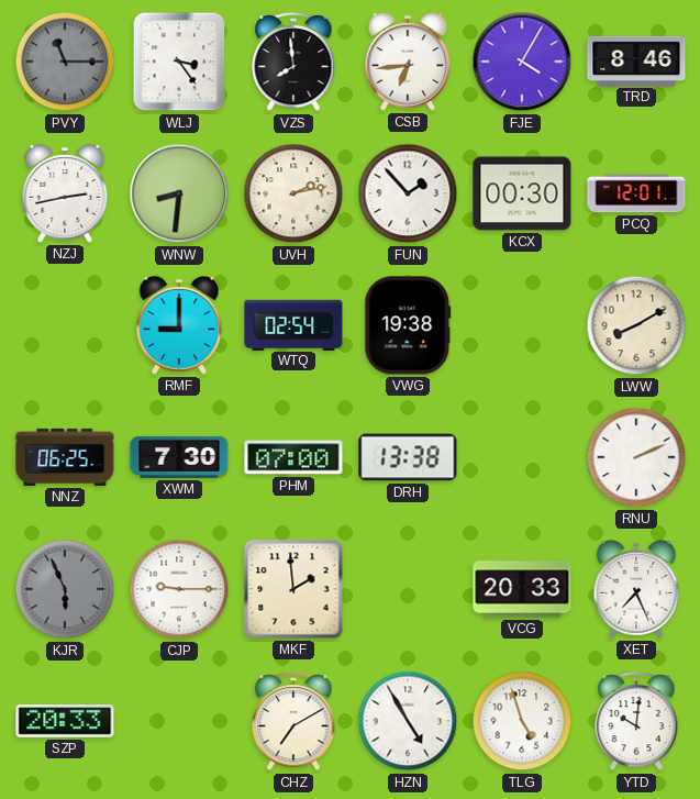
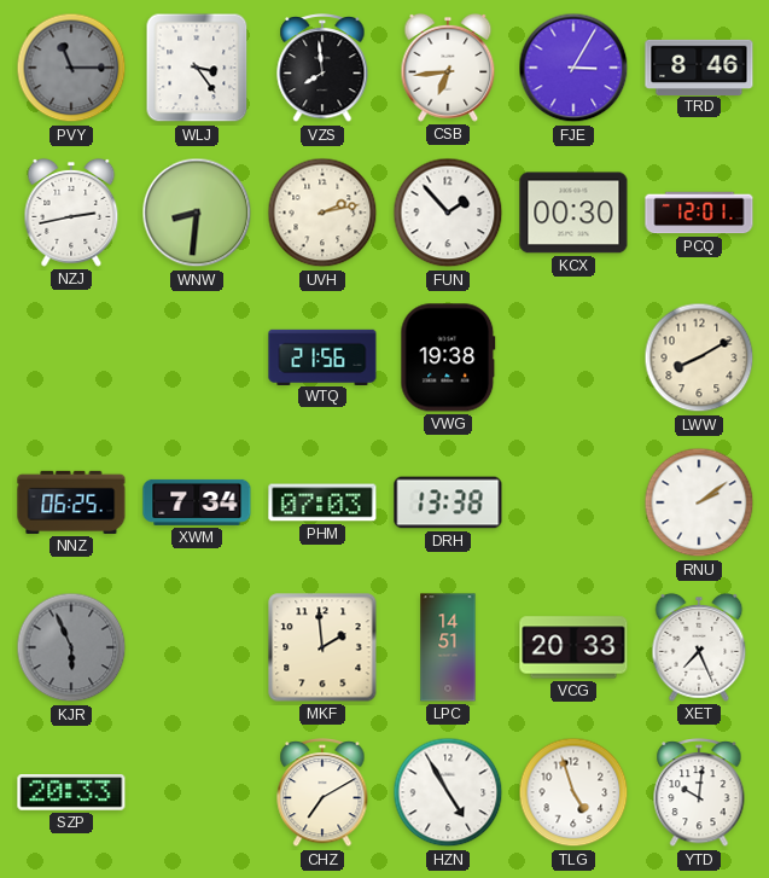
FJE: 4:05 -> 3:05 (573, 68)
RMF: 9:00 -> none (179, 325)
WTQ: 02:54 -> 21:56 (322, 356)
XWM: 7:30 -> 7:34 (197, 502)
PHM: 07:00 -> 07:03 (322, 502)
RNU: 2:11 -> 2:09 (699, 502)
CJP: 9:15 -> none (179, 589)
LPC: none -> 14:51 (448, 647)
